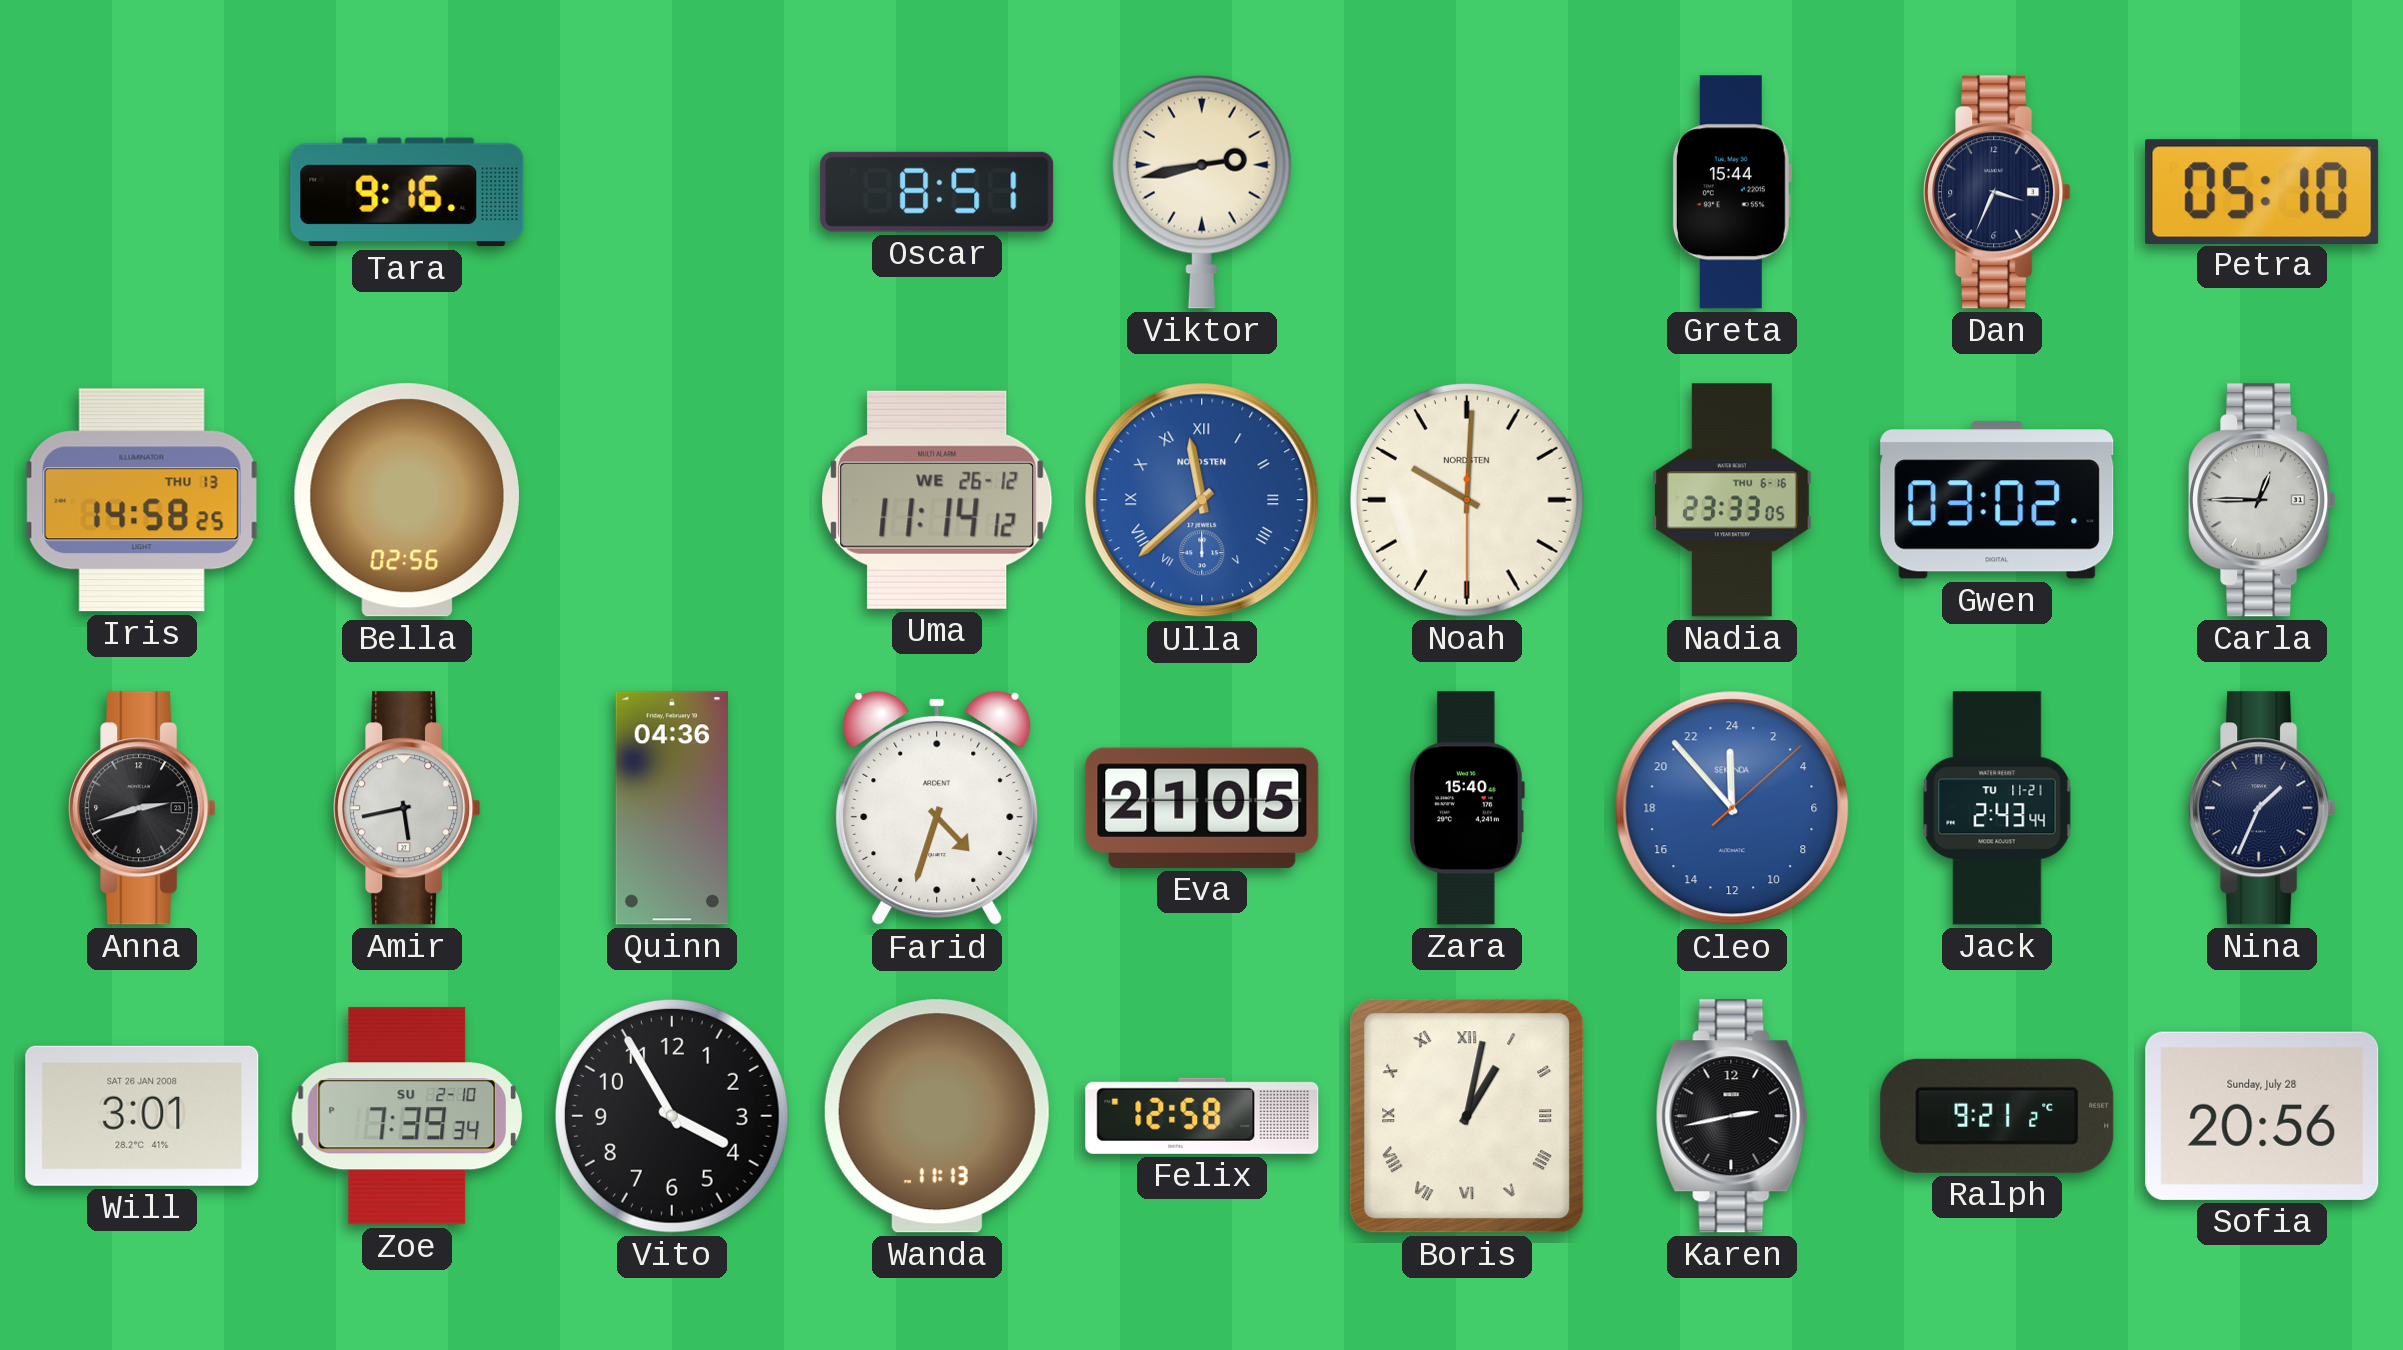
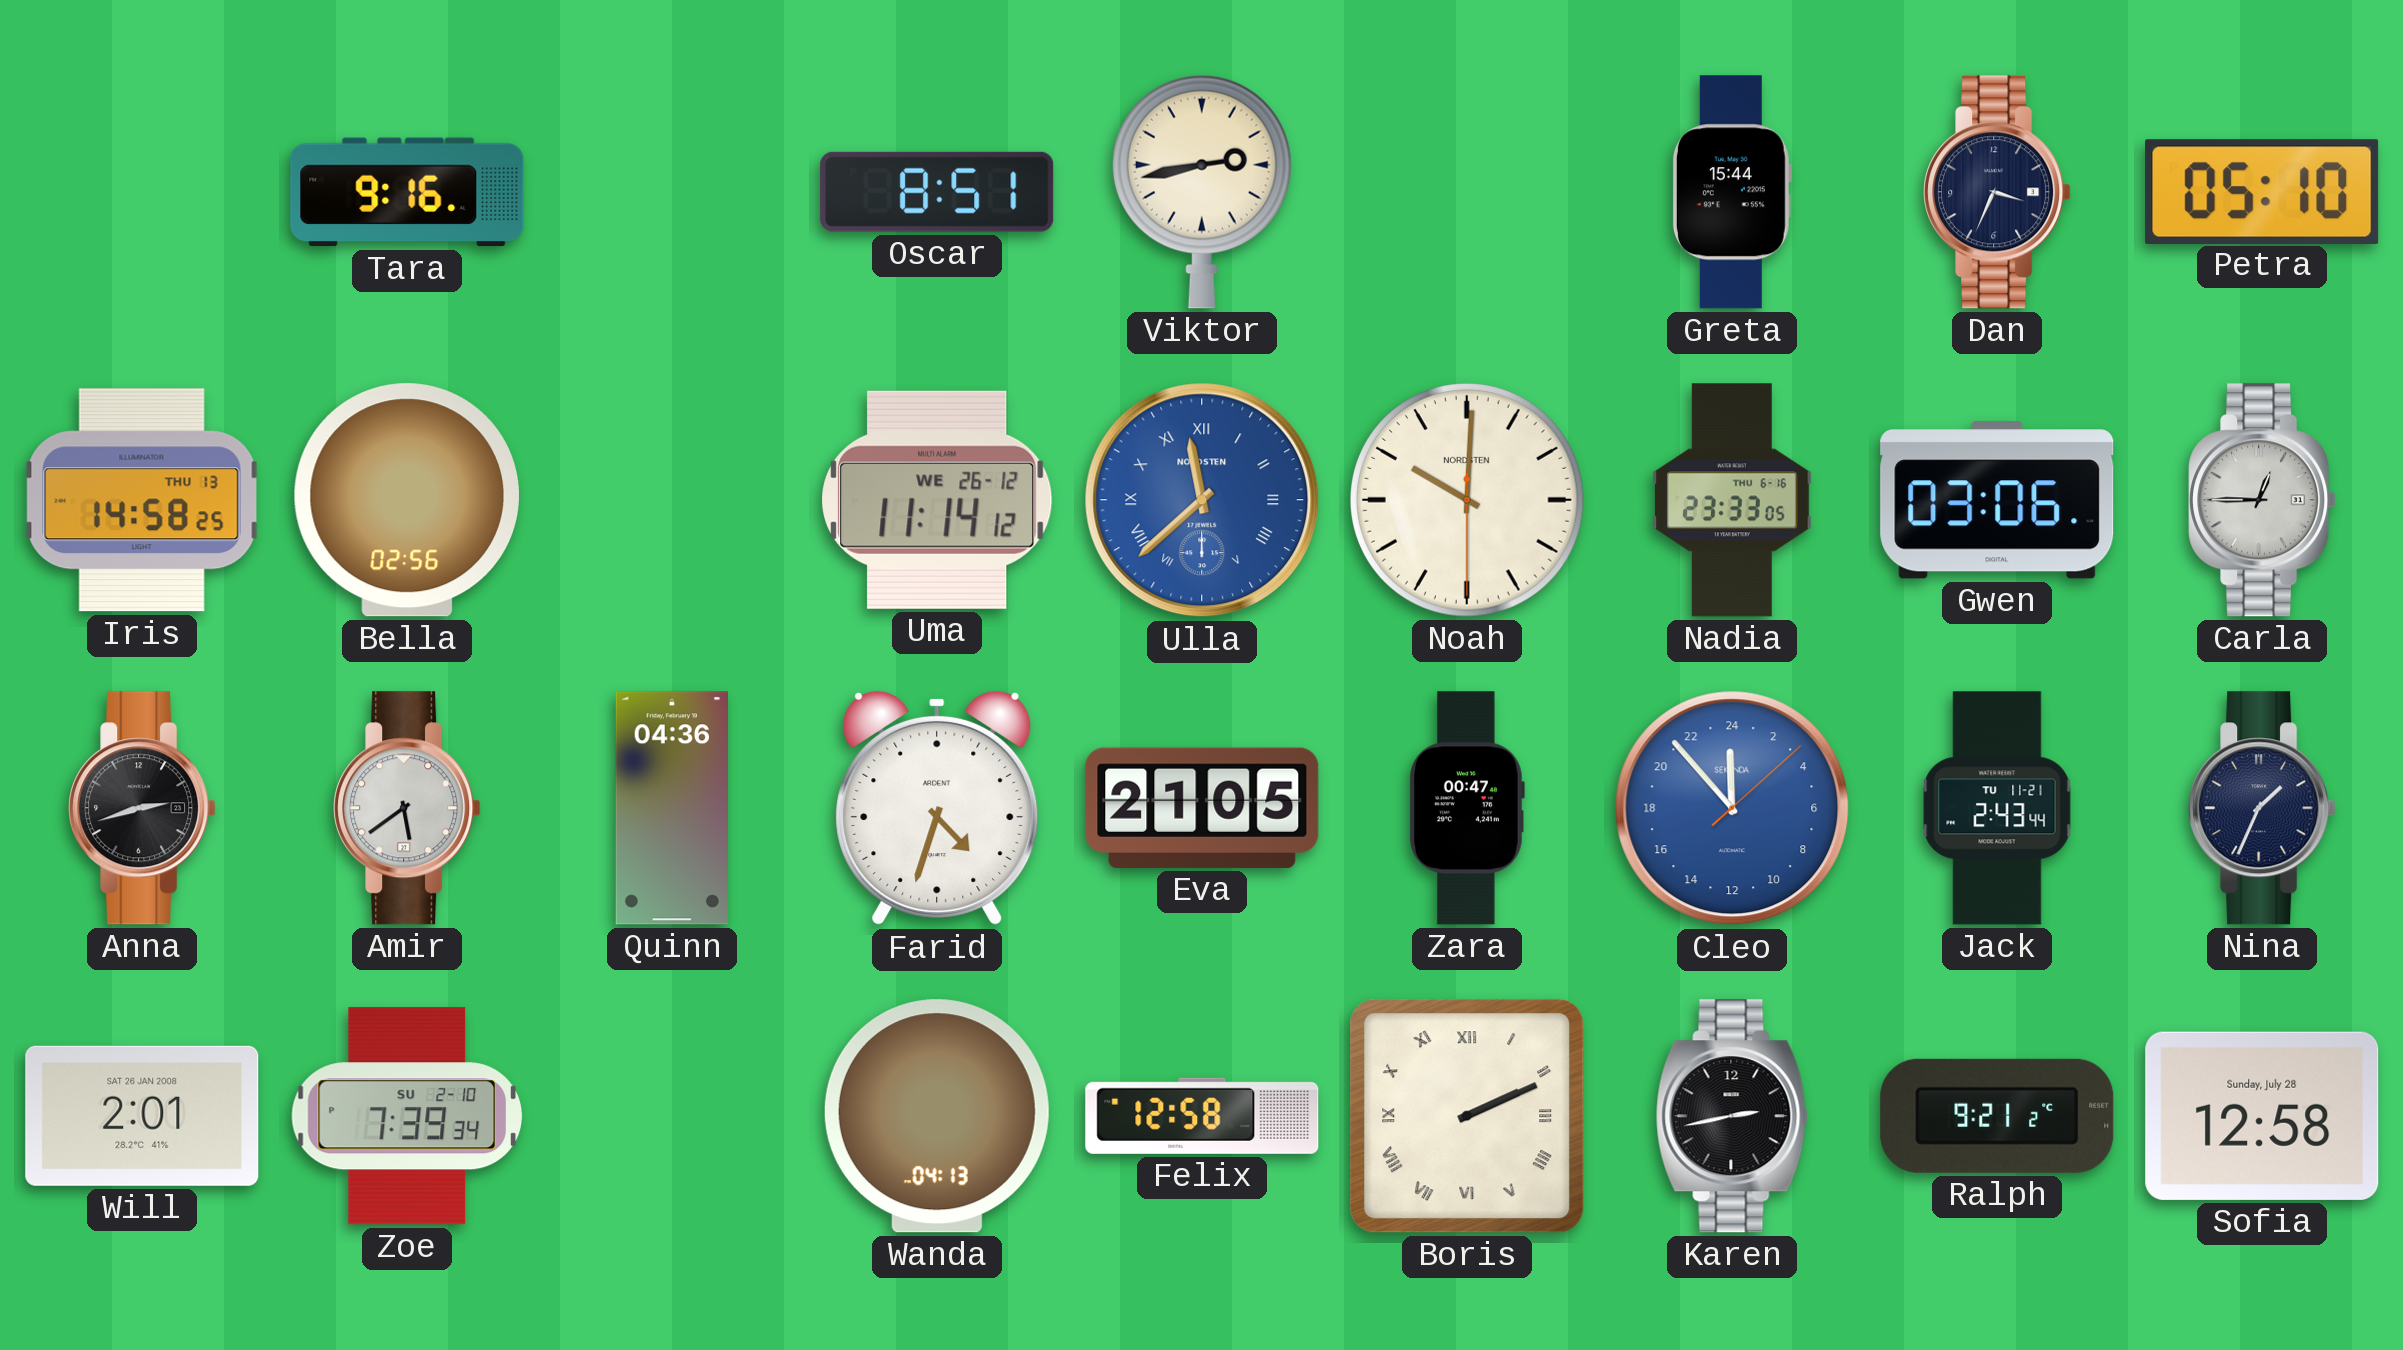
Gwen: 03:02 -> 03:06 (1997, 500)
Amir: 5:43 -> 5:39 (407, 808)
Zara: 15:40 -> 00:47 (1467, 808)
Will: 3:01 -> 2:01 (142, 1116)
Vito: 3:55 -> none (672, 1116)
Wanda: 11:13 -> 04:13 (937, 1116)
Boris: 1:02 -> 2:11 (1467, 1116)
Sofia: 20:56 -> 12:58 (2262, 1116)
